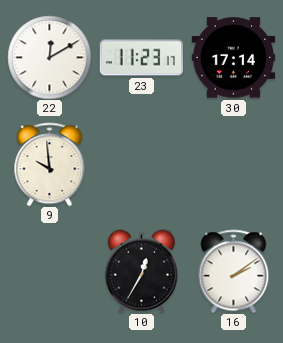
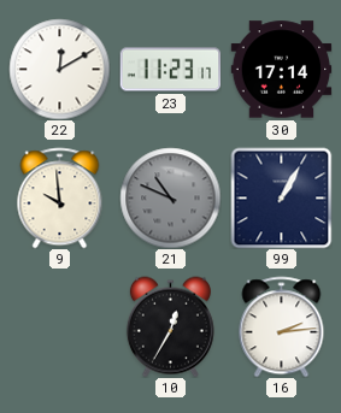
21: none -> 10:49 (170, 197)
99: none -> 1:05 (281, 197)
16: 2:09 -> 2:14 (282, 326)
